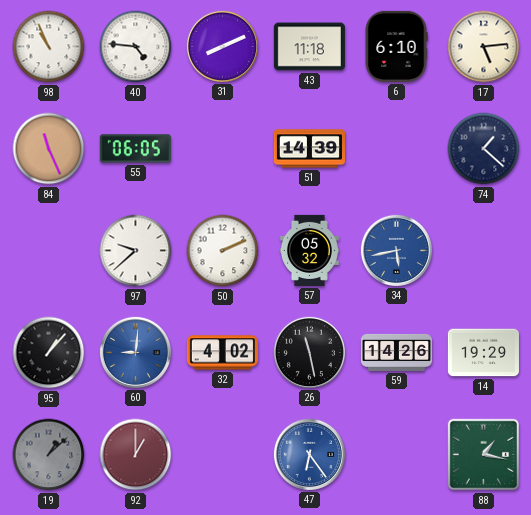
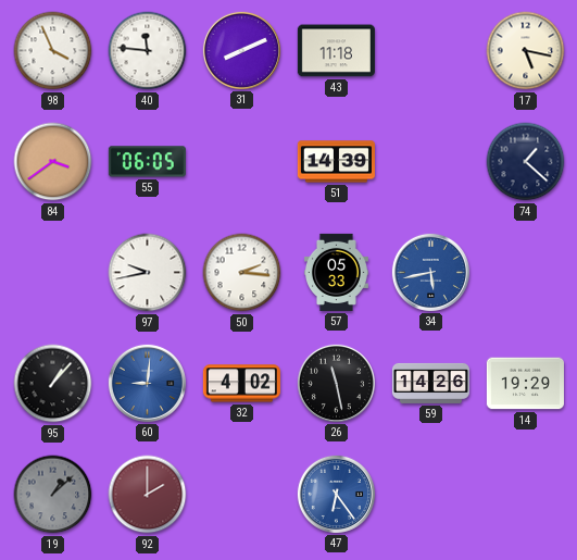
98: 10:56 -> 3:56 (53, 51)
40: 4:46 -> 11:46 (148, 51)
6: 6:10 -> none (396, 46)
17: 5:14 -> 5:17 (526, 51)
84: 11:26 -> 3:39 (53, 162)
97: 9:38 -> 9:43 (148, 273)
50: 2:11 -> 2:16 (242, 273)
57: 05:32 -> 05:33 (336, 272)
92: 1:00 -> 2:00 (148, 495)
88: 1:17 -> none (484, 455)
